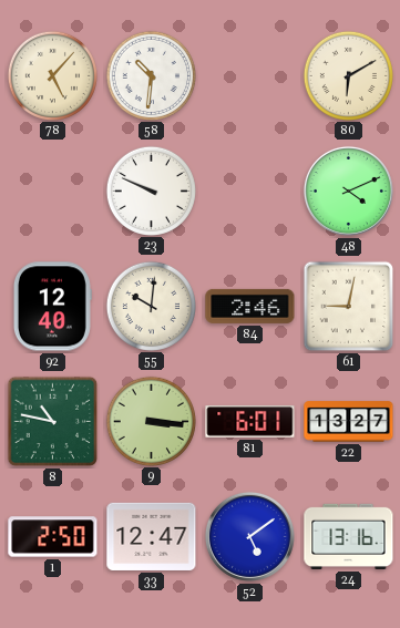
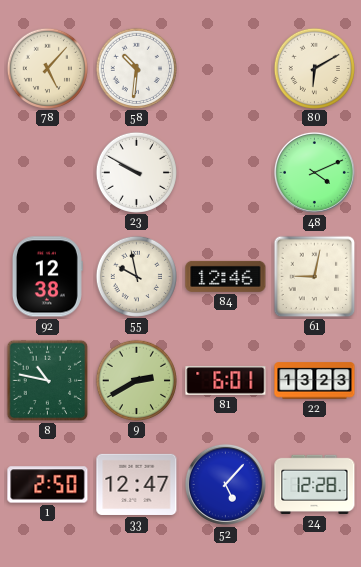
23: 9:49 -> 9:50 (136, 172)
92: 12:40 -> 12:38 (47, 277)
55: 10:01 -> 9:58 (136, 276)
84: 2:46 -> 12:46 (226, 276)
9: 3:16 -> 2:40 (136, 380)
22: 13:27 -> 13:23 (315, 381)
52: 5:09 -> 5:07 (225, 484)
24: 13:16 -> 12:28 (315, 484)
